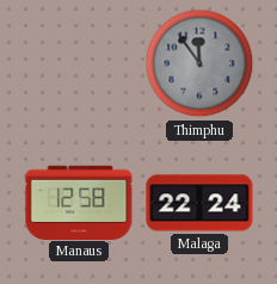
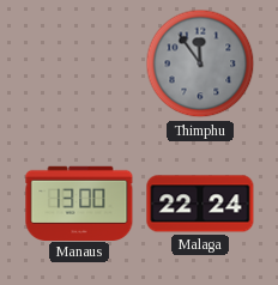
Manaus: 12:58 -> 13:00 (79, 202)
